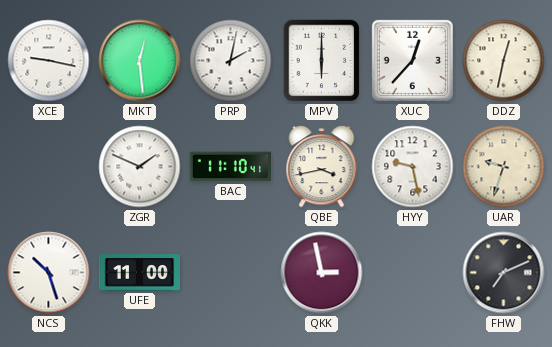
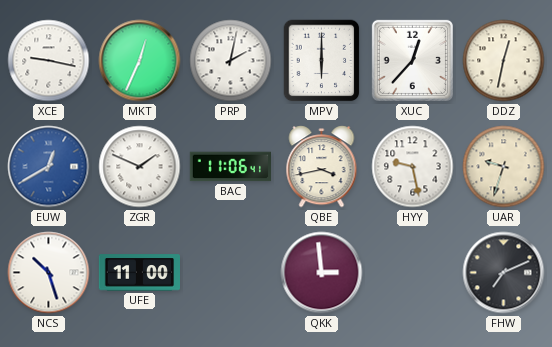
MKT: 12:29 -> 12:34 (140, 61)
EUW: none -> 12:40 (49, 167)
BAC: 11:10 -> 11:06 (230, 167)
QKK: 2:58 -> 2:59 (322, 273)
